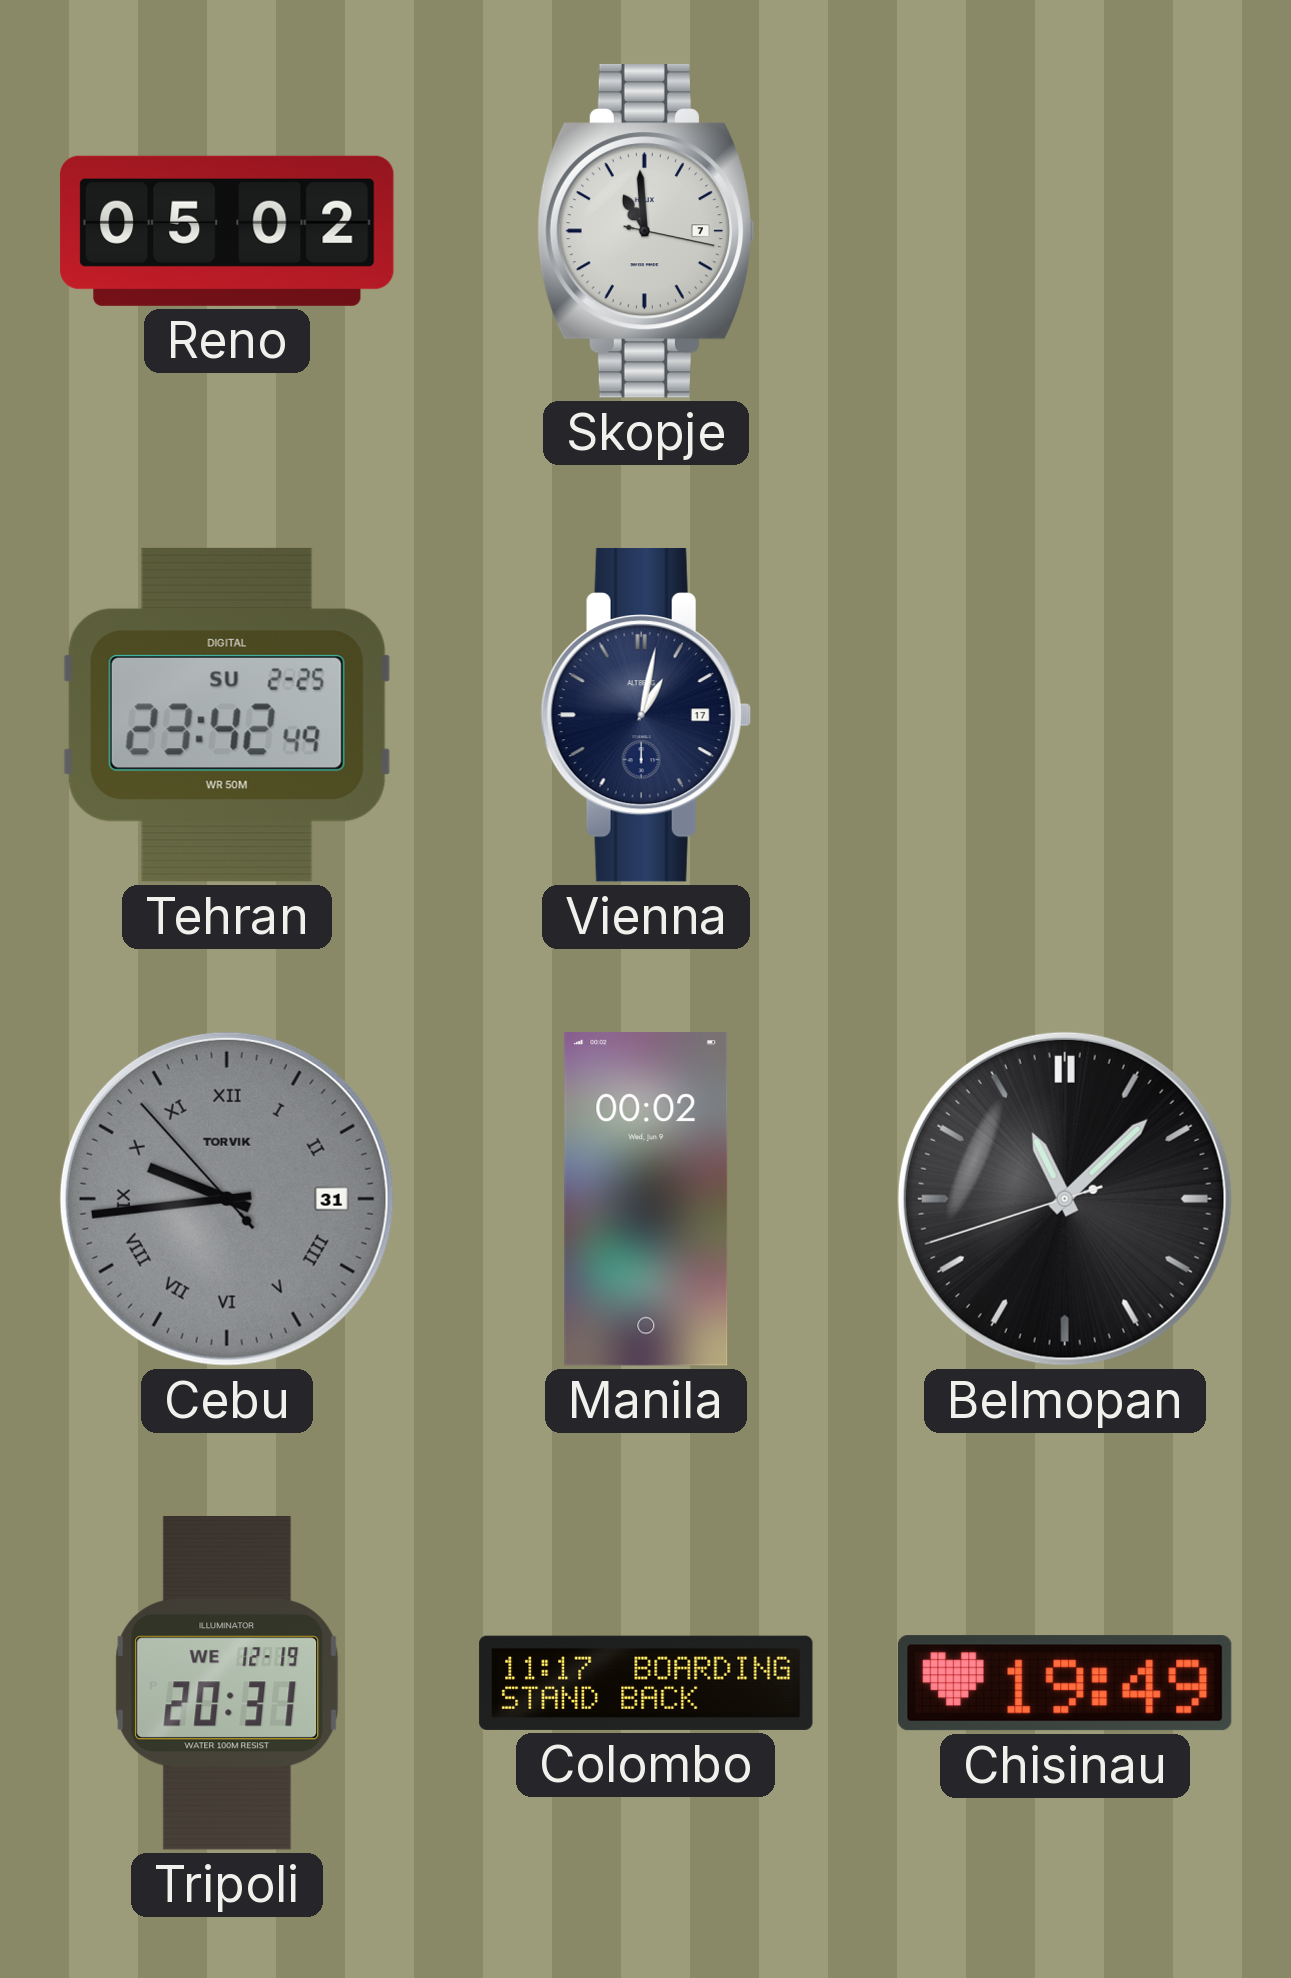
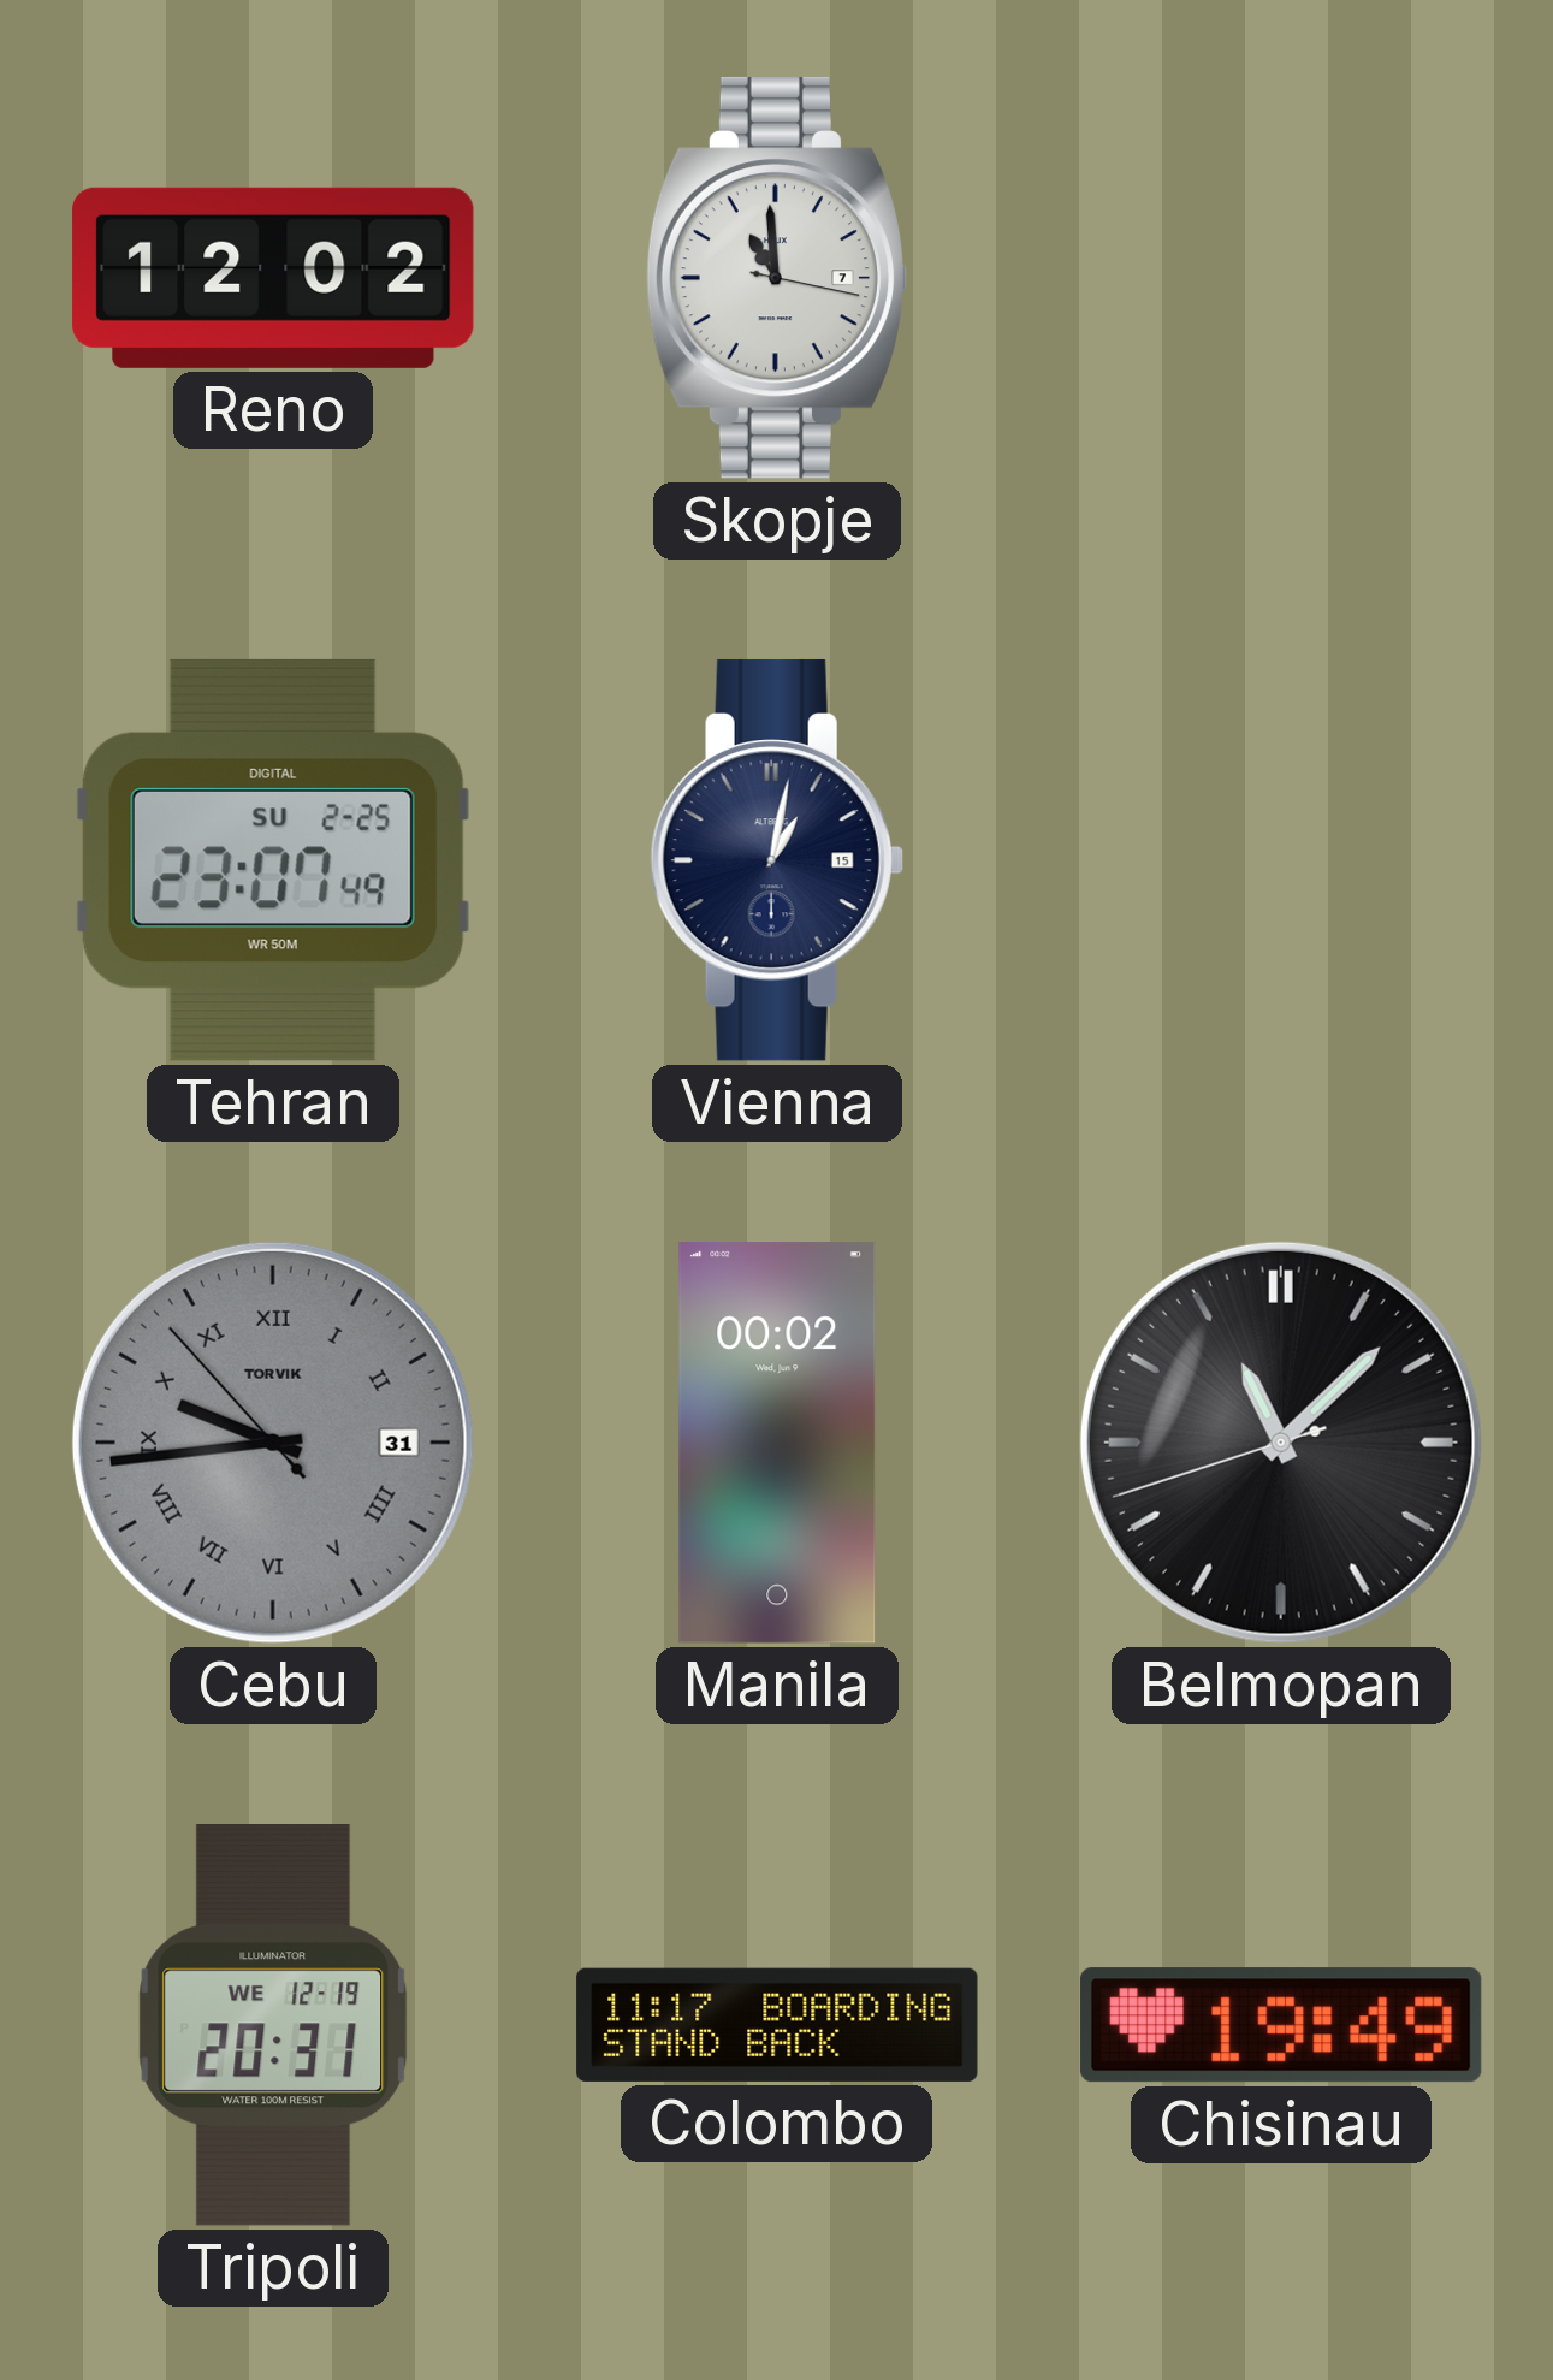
Reno: 05:02 -> 12:02 (273, 278)
Tehran: 23:42 -> 23:07 (273, 860)
Vienna date: 17 -> 15 (777, 860)
